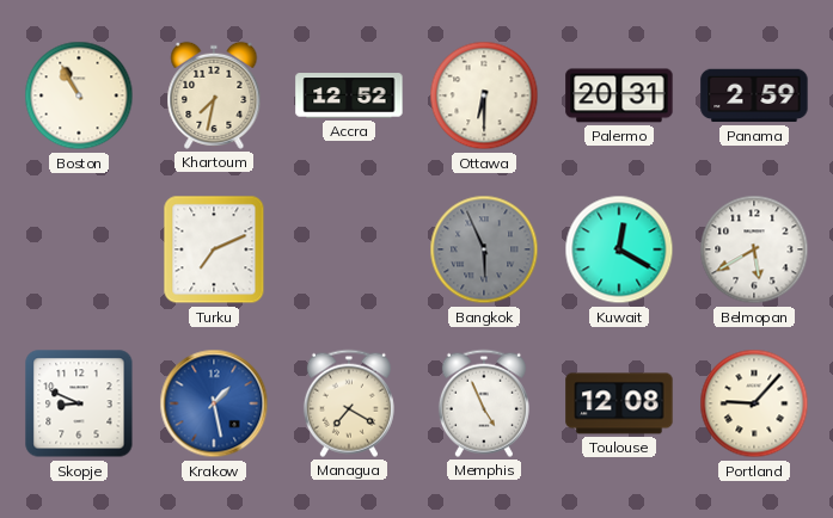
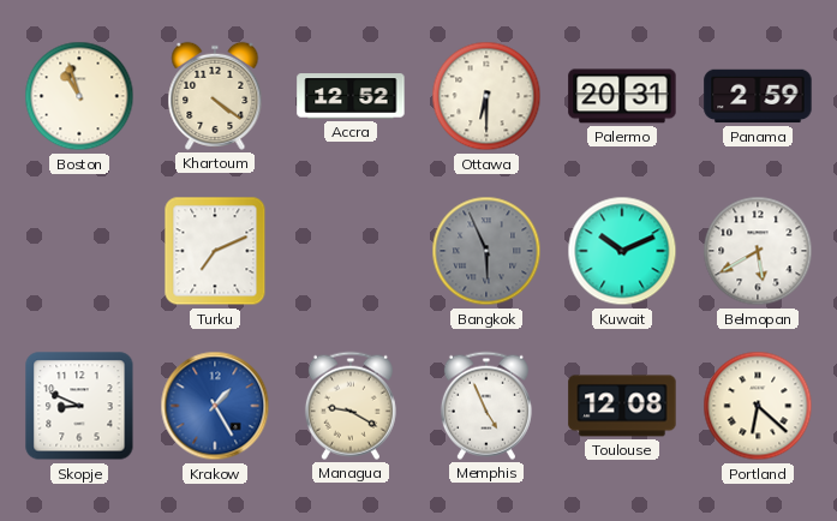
Boston: 10:55 -> 10:57 (79, 96)
Khartoum: 7:32 -> 4:21 (215, 96)
Kuwait: 12:20 -> 10:11 (622, 251)
Krakow: 1:28 -> 1:25 (215, 406)
Managua: 7:20 -> 9:20 (351, 406)
Portland: 9:07 -> 6:22 (758, 406)
